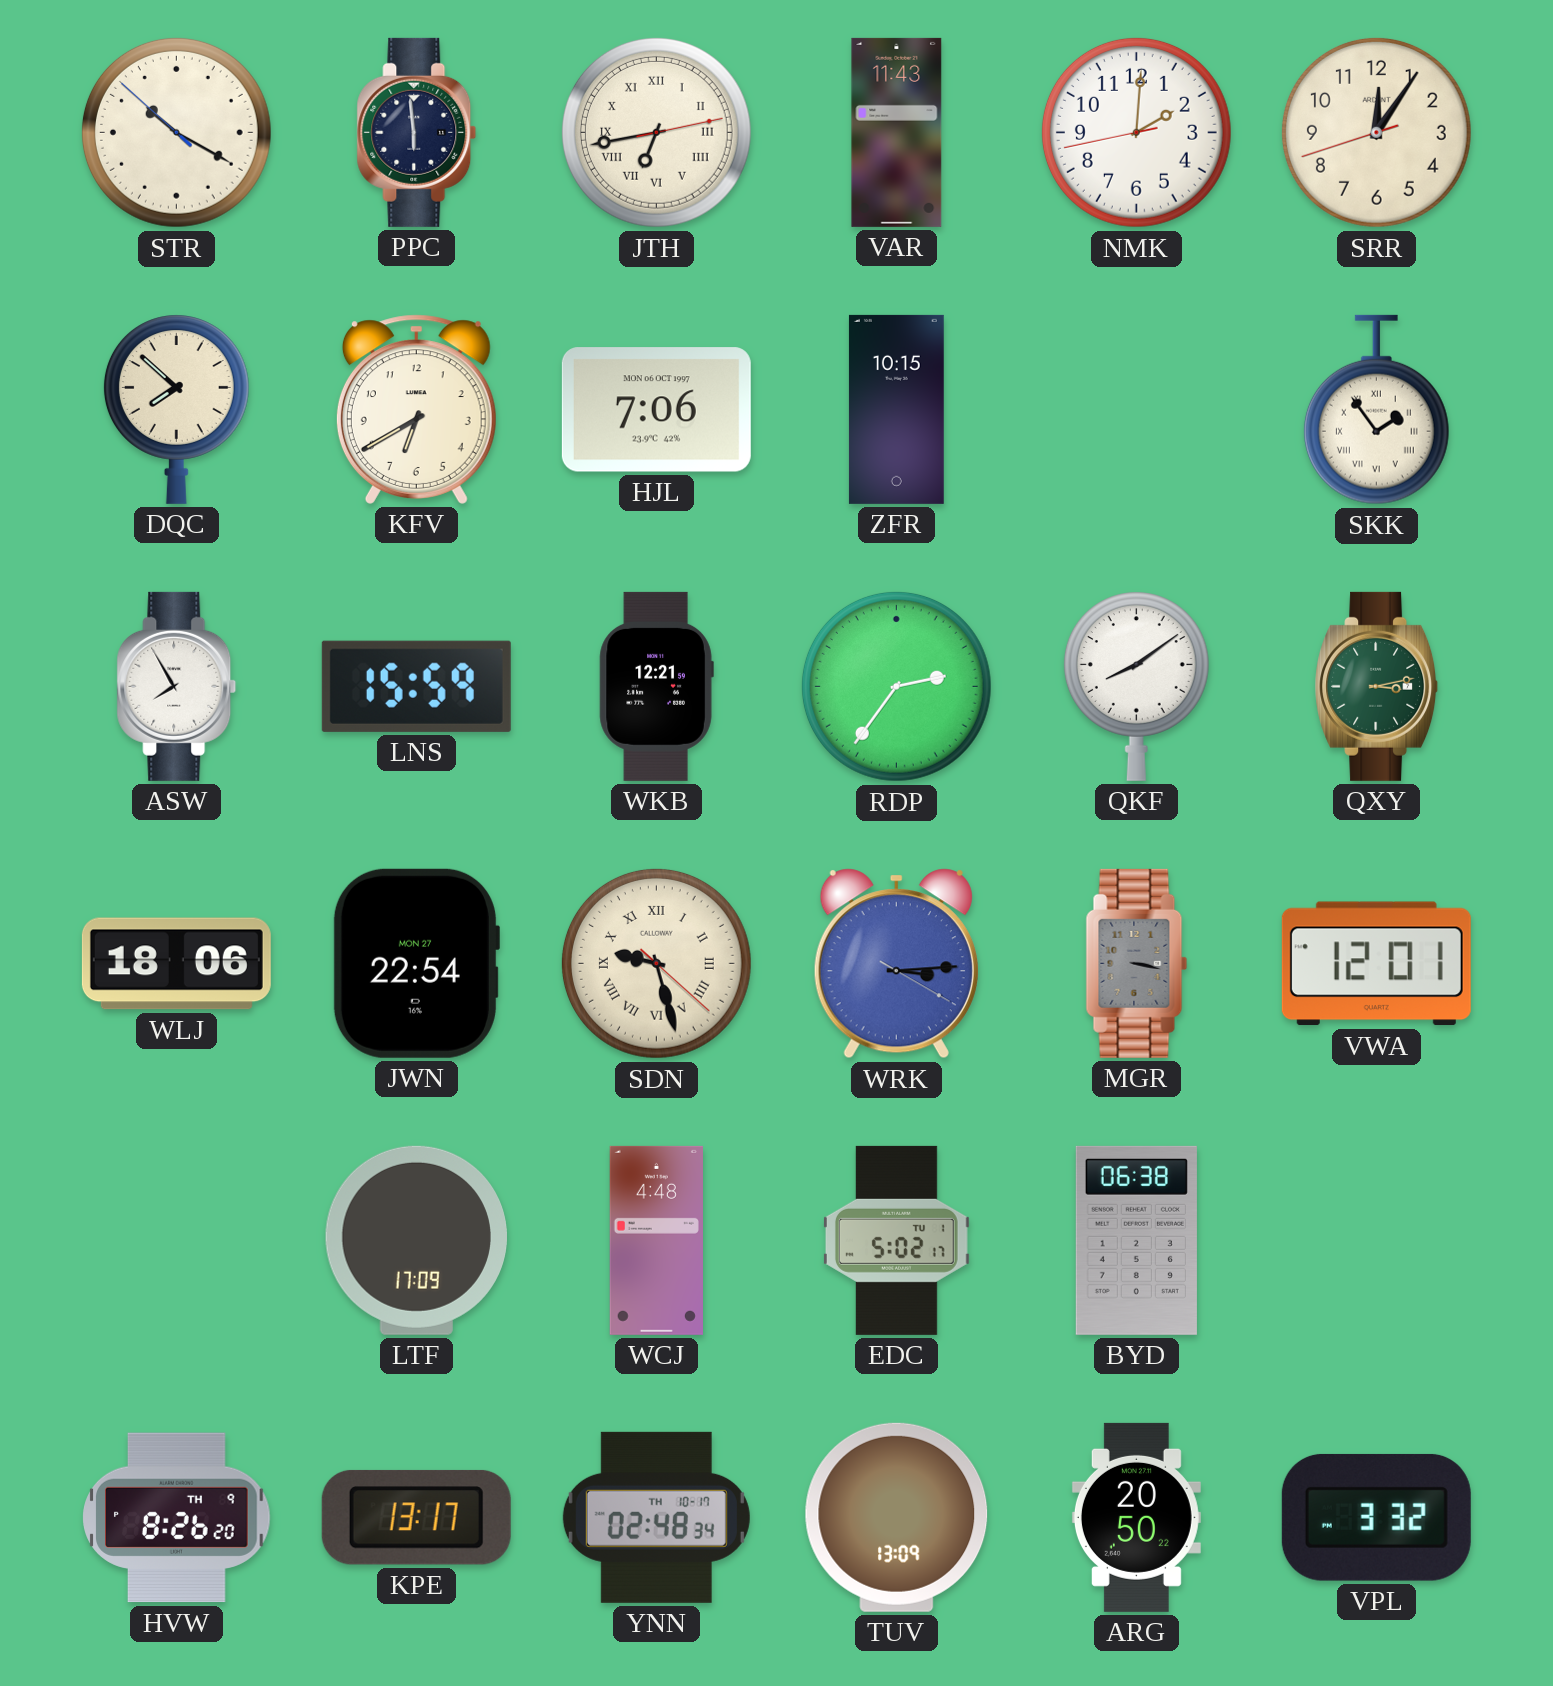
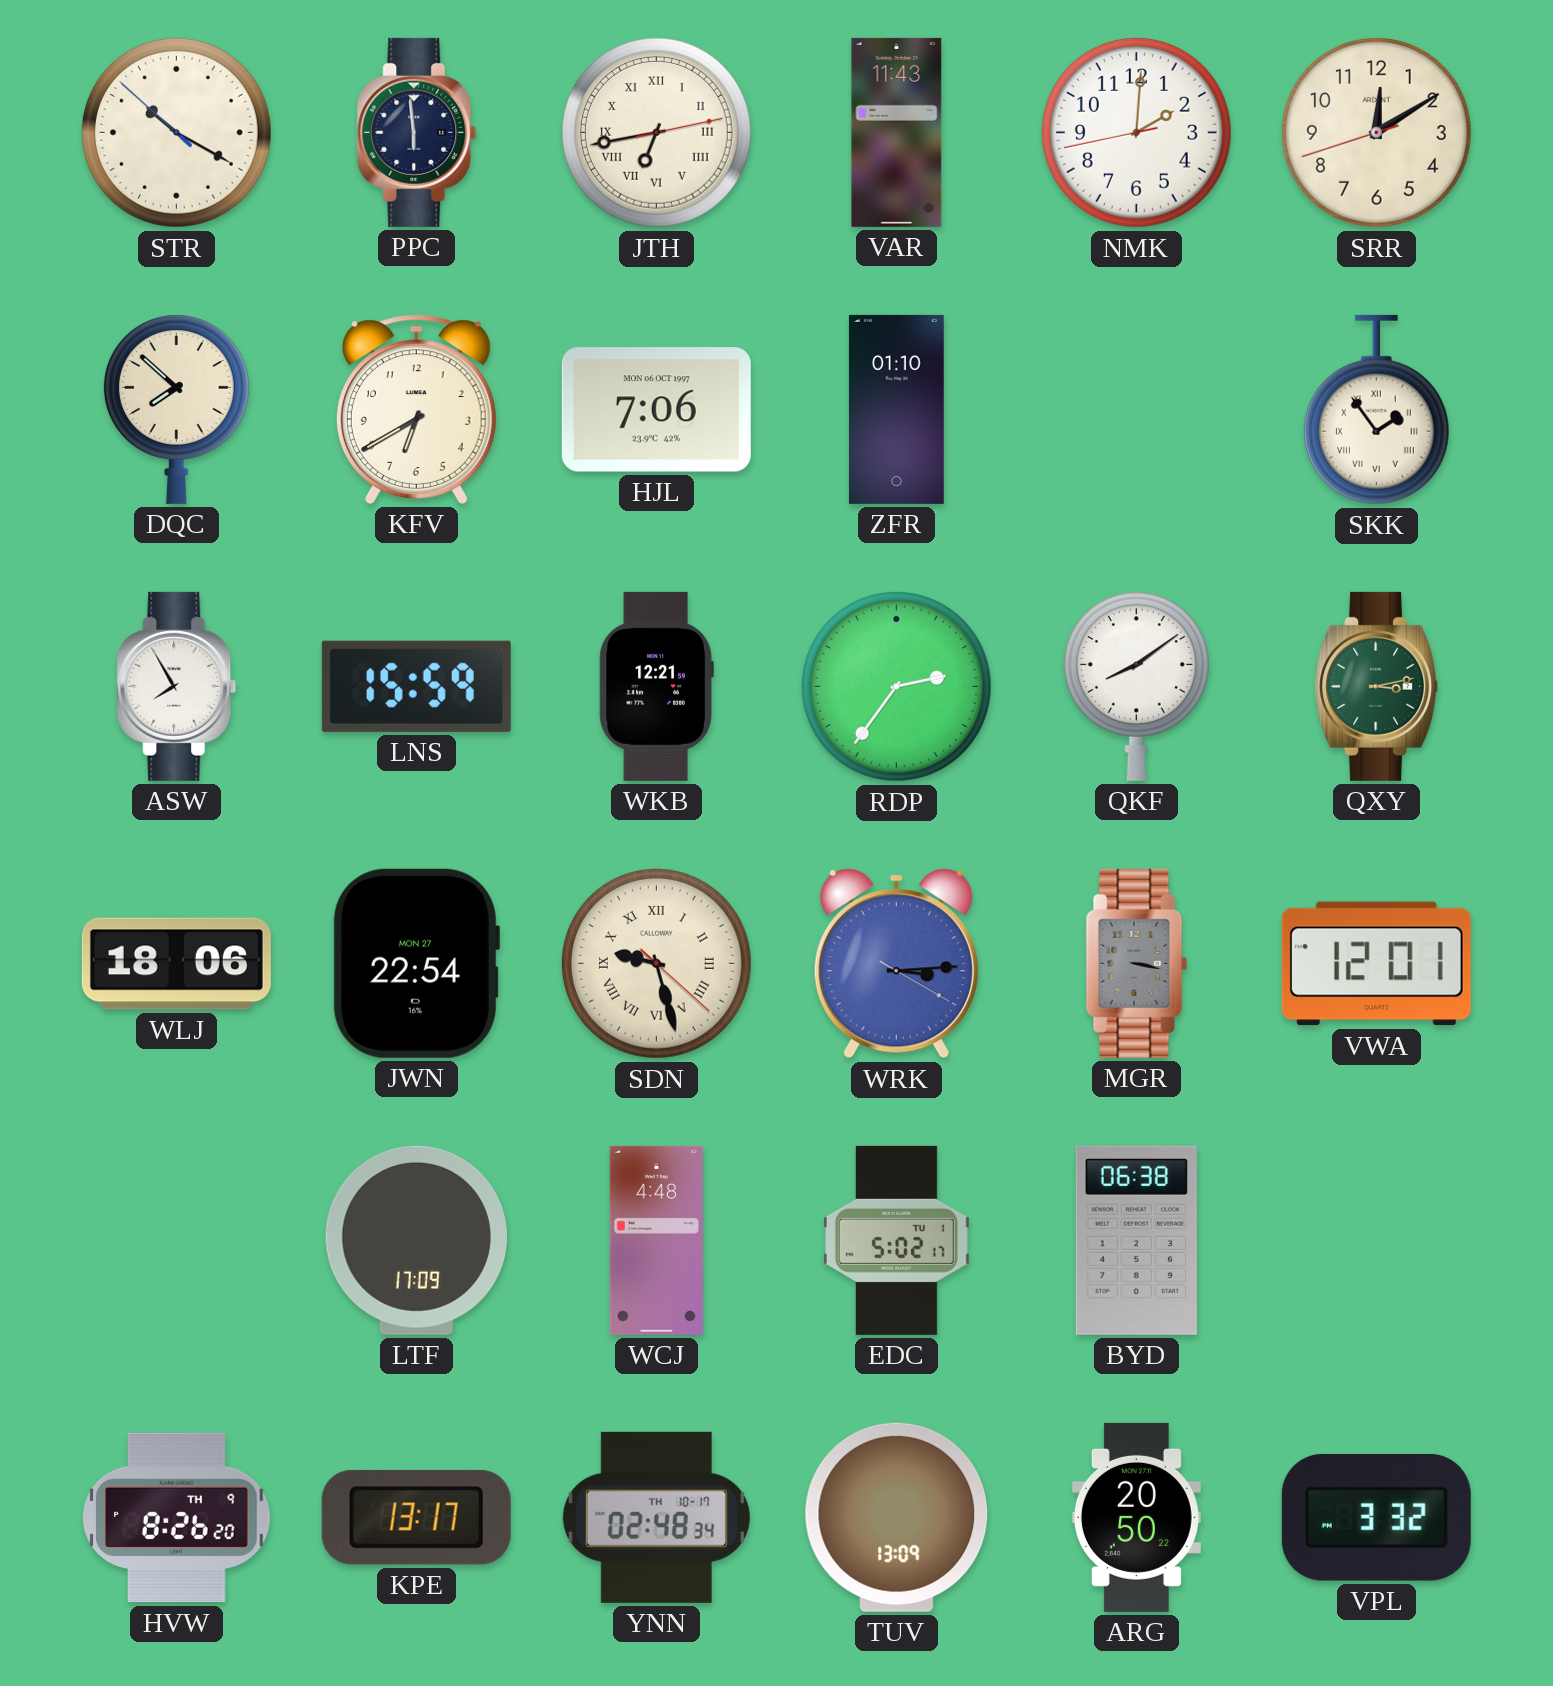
SRR: 12:05 -> 12:09 (1376, 132)
ZFR: 10:15 -> 01:10 (896, 409)
